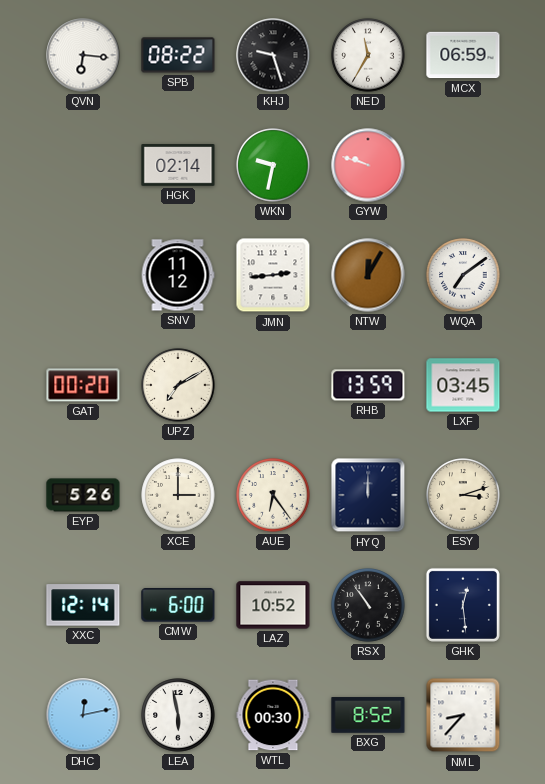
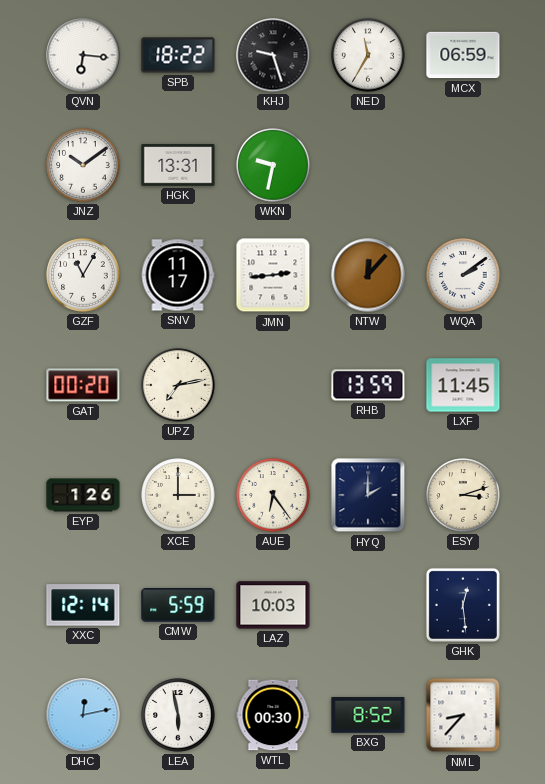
SPB: 08:22 -> 18:22 (178, 55)
JNZ: none -> 10:09 (83, 165)
HGK: 02:14 -> 13:31 (178, 165)
GYW: 9:48 -> none (368, 165)
GZF: none -> 11:05 (83, 275)
SNV: 11:12 -> 11:17 (178, 275)
NTW: 12:05 -> 12:07 (368, 275)
WQA: 7:09 -> 2:09 (463, 275)
UPZ: 7:10 -> 7:13 (178, 385)
LXF: 03:45 -> 11:45 (463, 385)
EYP: 5:26 -> 1:26 (83, 495)
HYQ: 12:00 -> 2:00 (368, 495)
CMW: 6:00 -> 5:59 (178, 605)
LAZ: 10:52 -> 10:03 (273, 605)
RSX: 10:54 -> none (368, 605)
